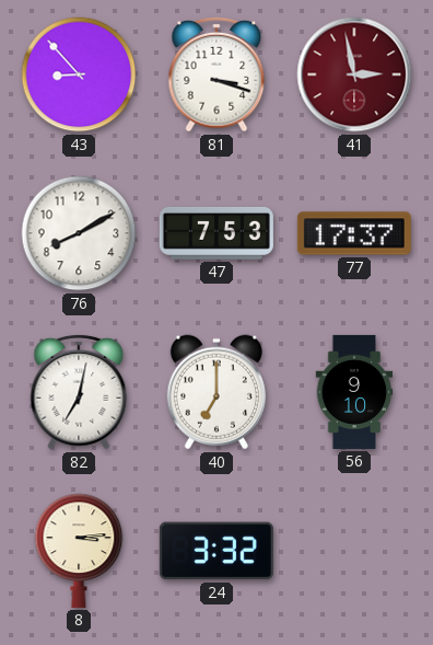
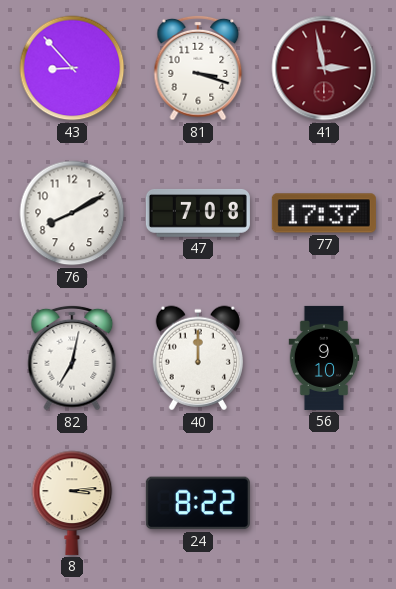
47: 7:53 -> 7:08 (198, 213)
40: 7:00 -> 12:00 (198, 358)
24: 3:32 -> 8:22 (198, 503)
